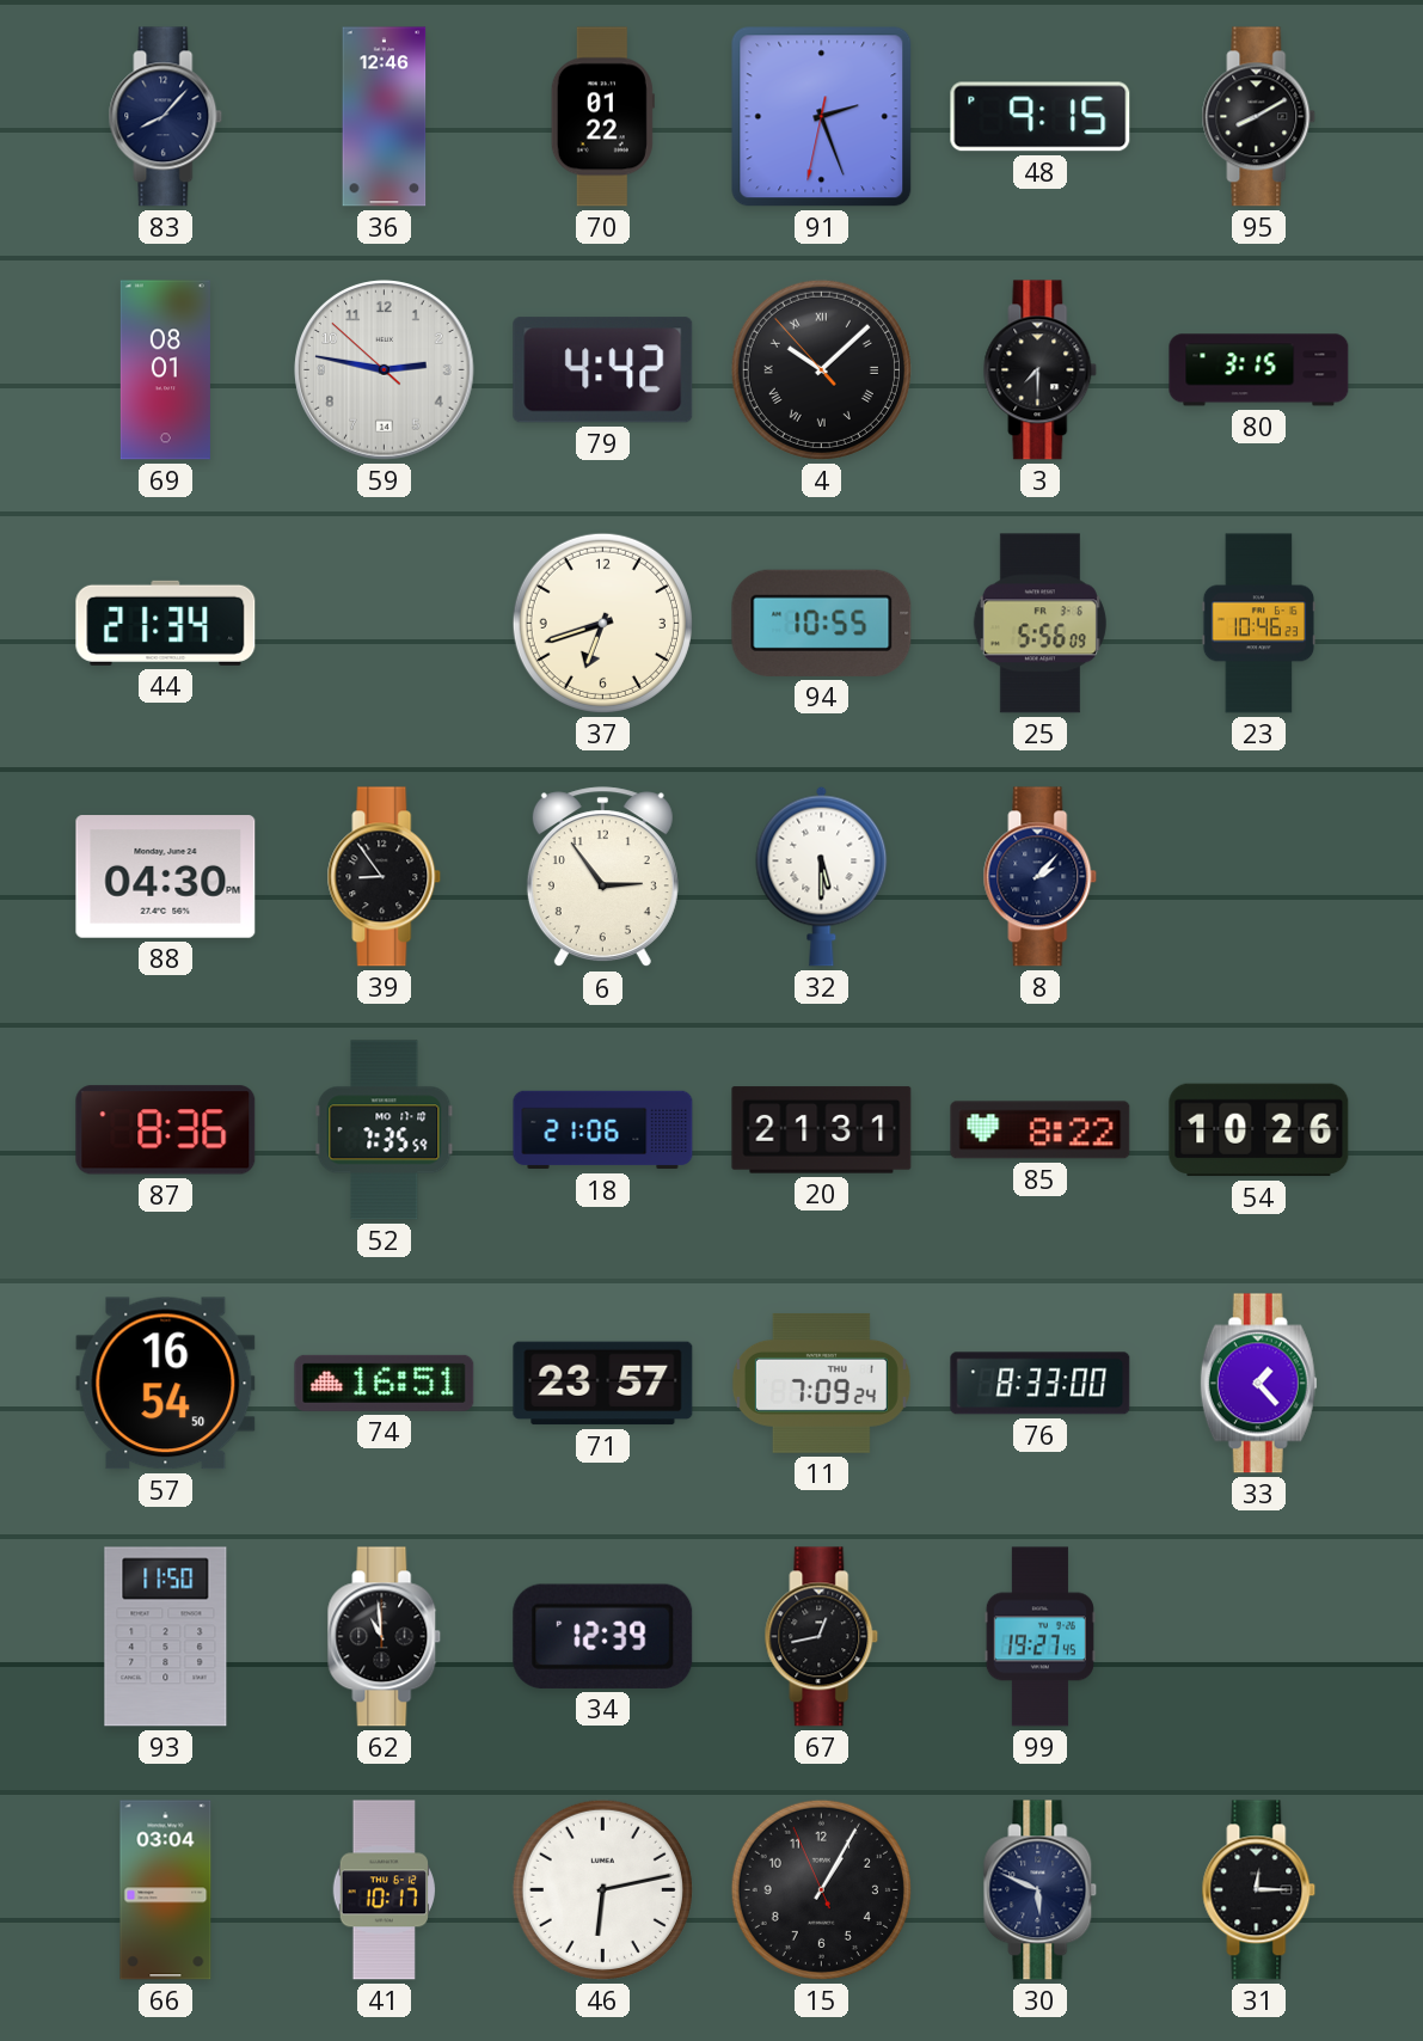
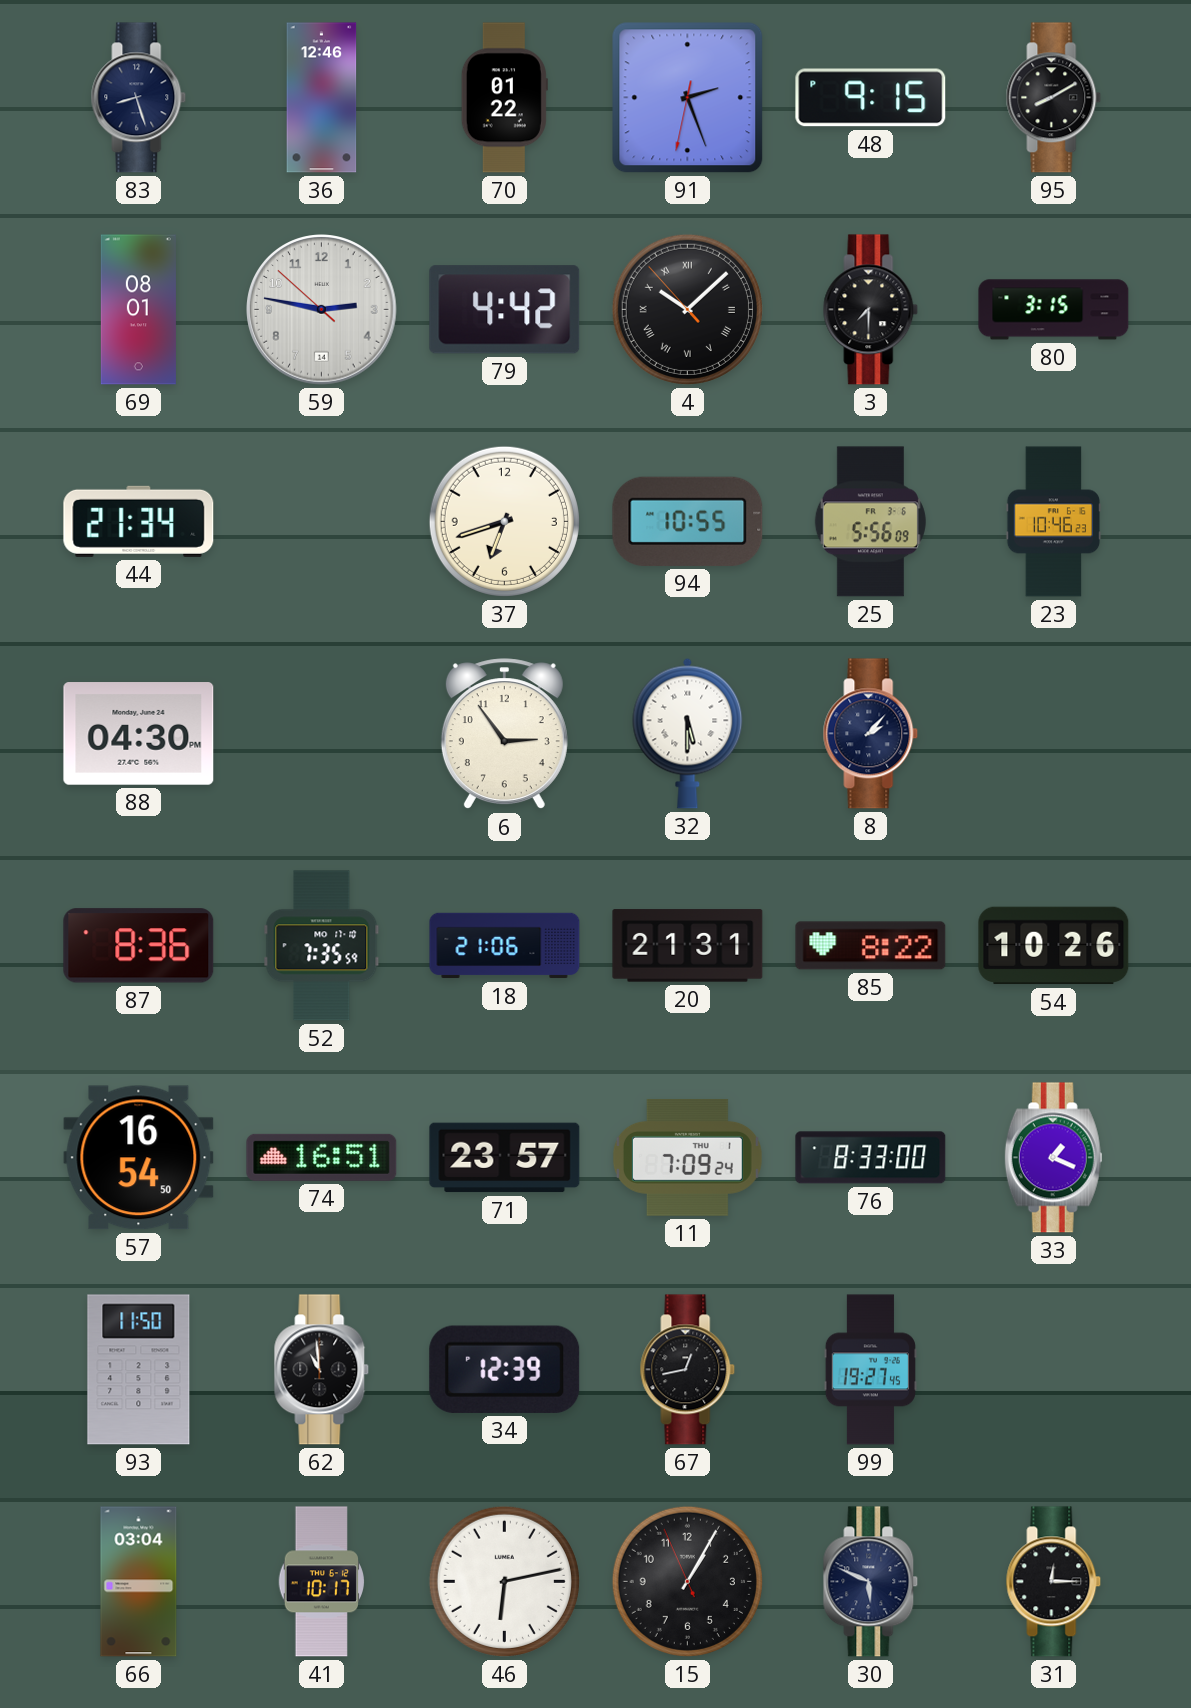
83: 8:07 -> 8:27 (139, 98)
39: 8:54 -> none (385, 877)
33: 1:23 -> 1:19 (1053, 1158)
